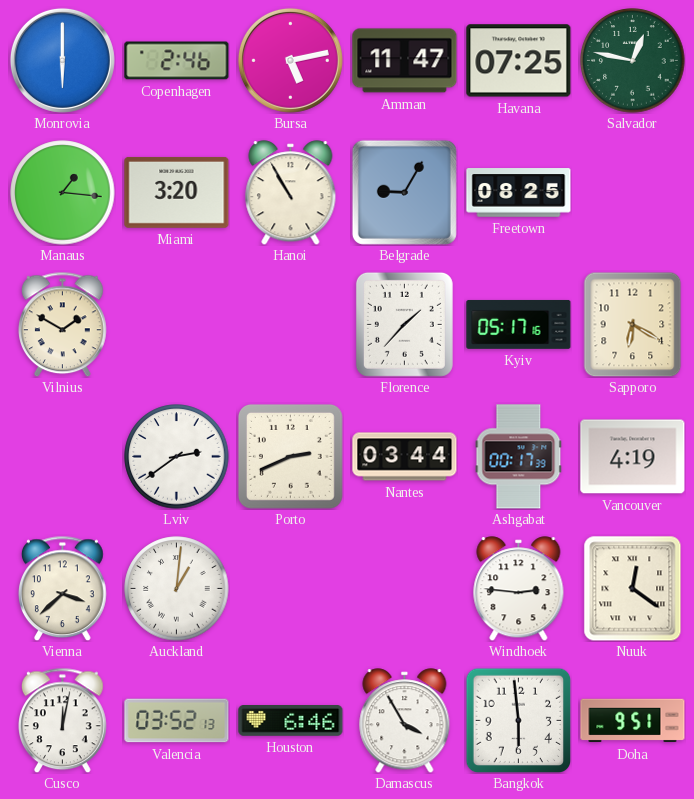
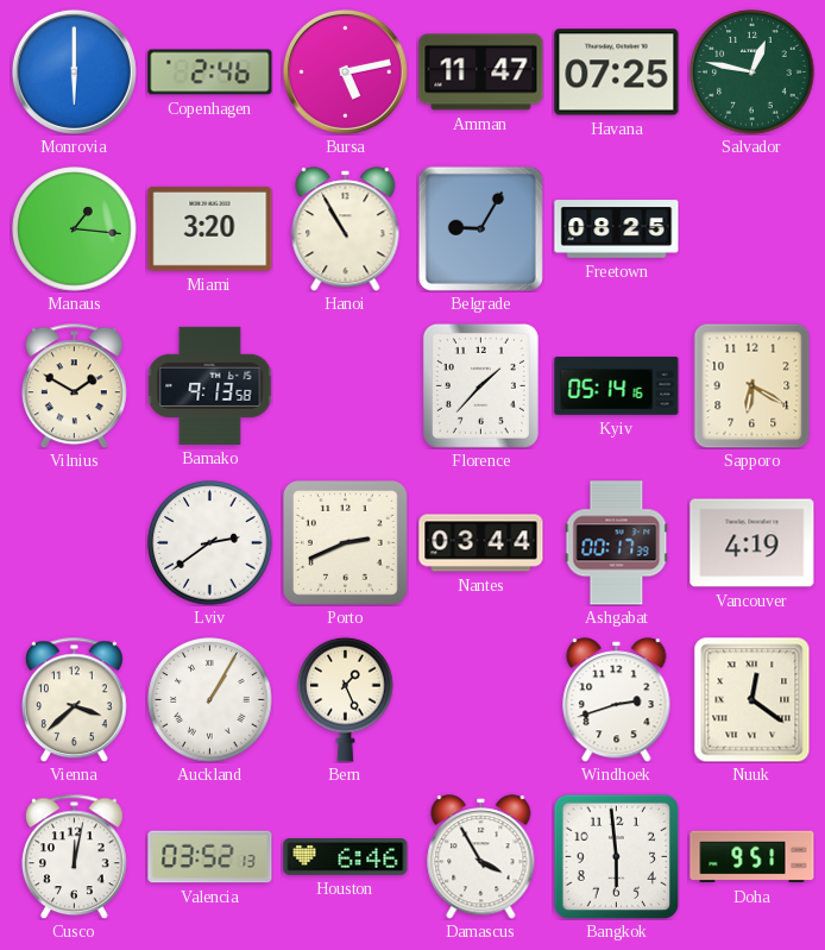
Bamako: none -> 9:13 (210, 385)
Kyiv: 05:17 -> 05:14 (617, 385)
Auckland: 1:01 -> 1:05 (210, 700)
Bern: none -> 1:26 (346, 699)
Windhoek: 2:46 -> 2:42 (617, 700)
